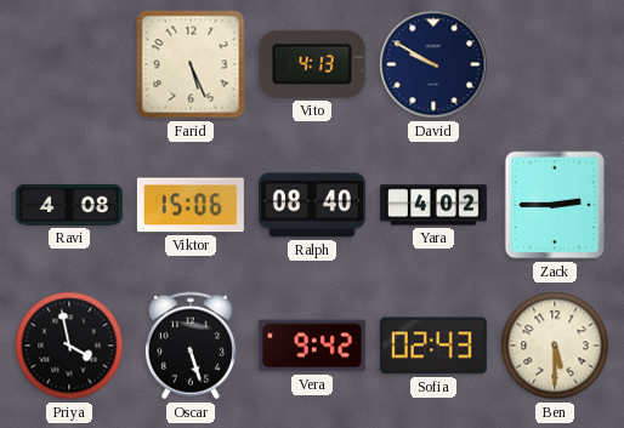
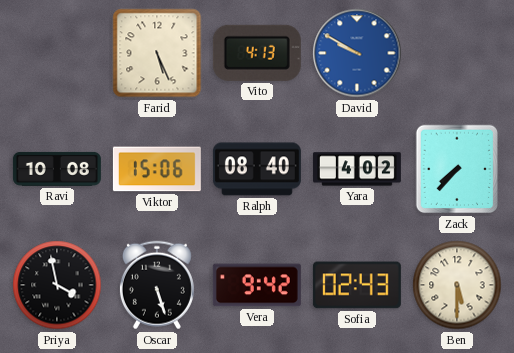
David dial: navy -> blue (357, 53)
Ravi: 4:08 -> 10:08 (57, 169)
Zack: 2:45 -> 7:37 (457, 169)
